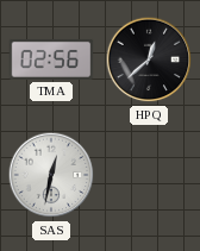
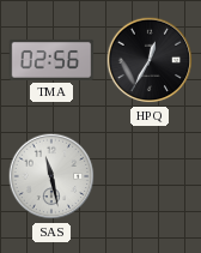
HPQ: 12:38 -> 12:35 (150, 60)
SAS: 12:32 -> 11:28 (51, 176)
